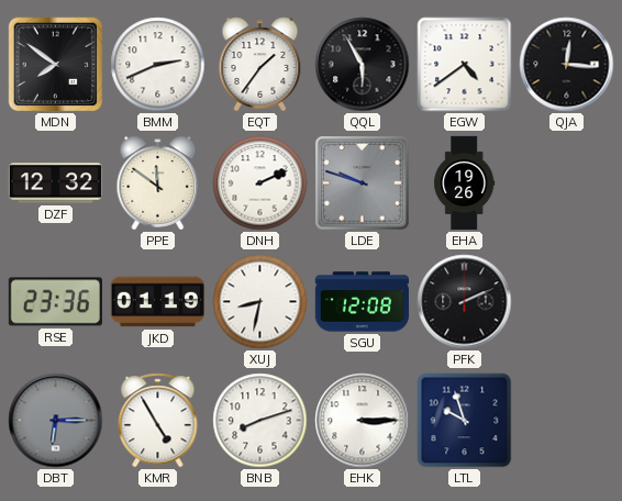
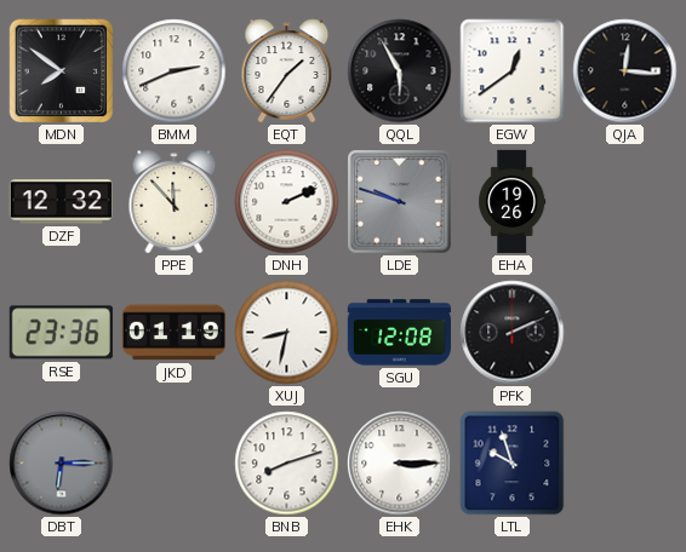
EGW: 4:39 -> 12:39 (513, 71)
PPE: 11:51 -> 11:53 (175, 202)
KMR: 4:55 -> none (158, 421)
